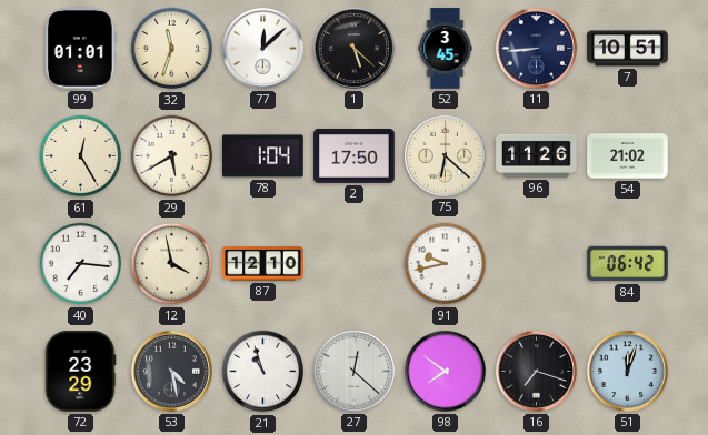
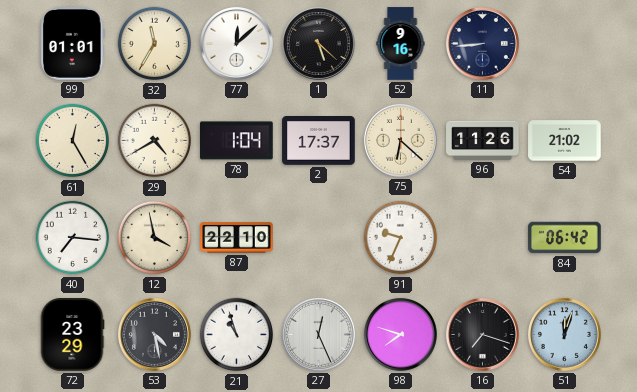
32: 11:33 -> 11:35 (155, 44)
52: 3:45 -> 9:16 (401, 44)
7: 10:51 -> none (628, 49)
29: 5:40 -> 4:40 (155, 141)
2: 17:50 -> 17:37 (319, 141)
87: 12:10 -> 22:10 (237, 238)
91: 9:43 -> 9:34 (401, 238)
27: 12:22 -> 12:26 (318, 334)
98: 7:51 -> 7:48 (400, 334)
